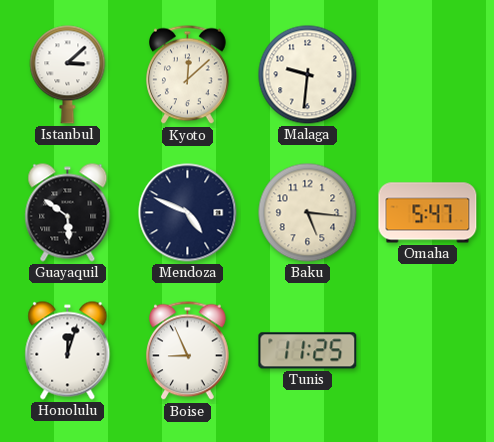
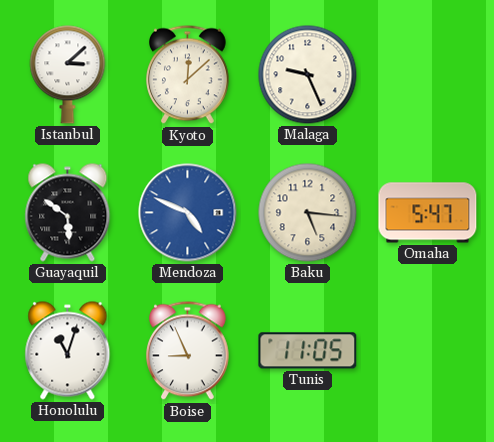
Malaga: 9:31 -> 9:26 (308, 75)
Mendoza dial: navy -> blue (188, 213)
Honolulu: 12:03 -> 11:03 (68, 351)
Tunis: 11:25 -> 11:05 (308, 351)
